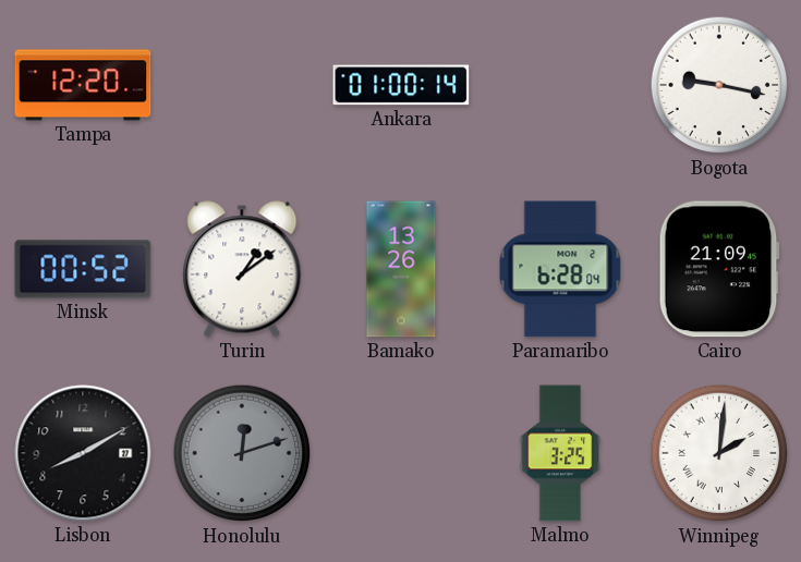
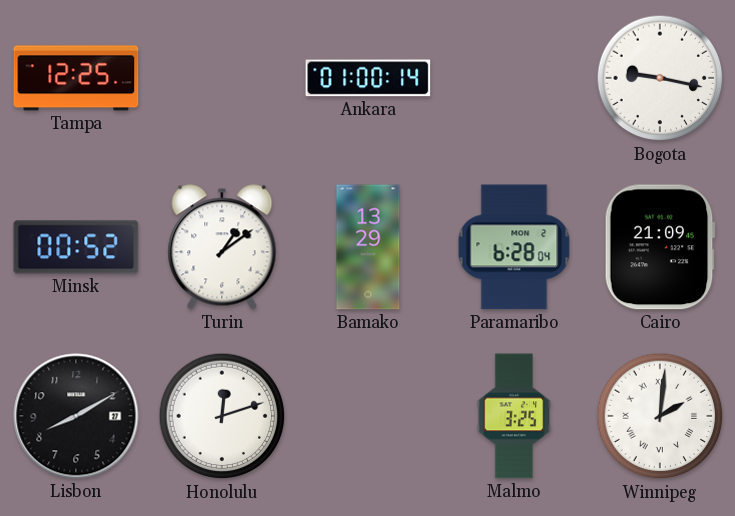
Tampa: 12:20 -> 12:25 (76, 78)
Bamako: 13:26 -> 13:29 (368, 247)
Honolulu dial: grey -> white (222, 416)
